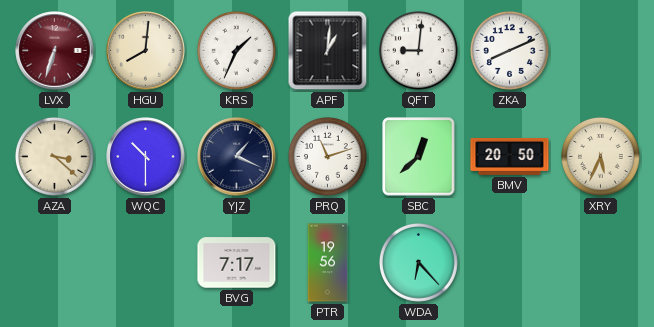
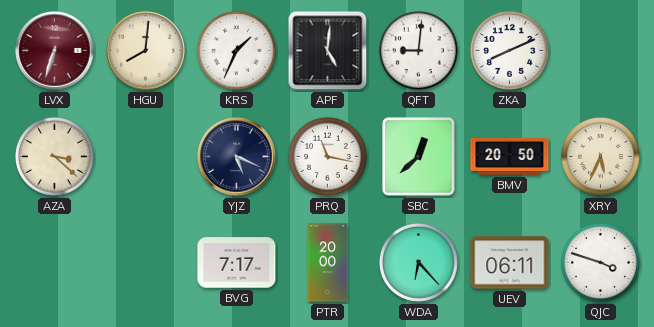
APF: 1:01 -> 5:01 (328, 51)
WQC: 10:30 -> none (146, 157)
YJZ: 1:19 -> 5:19 (237, 157)
PRQ: 11:12 -> 11:17 (327, 156)
PTR: 19:56 -> 20:00 (328, 263)
UEV: none -> 06:11 (510, 263)
QJC: none -> 3:48 (600, 262)
